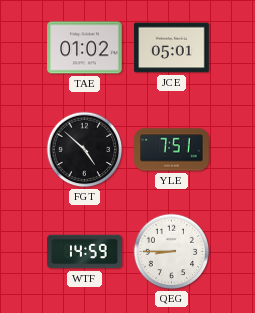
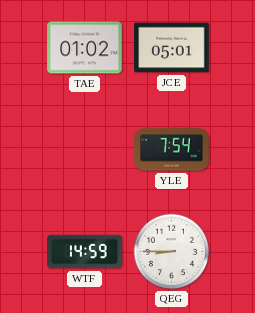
FGT: 4:52 -> none (85, 150)
YLE: 7:51 -> 7:54 (172, 150)
